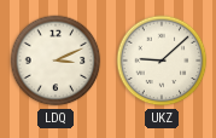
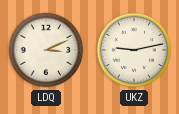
UKZ: 9:08 -> 9:13 (134, 50)
